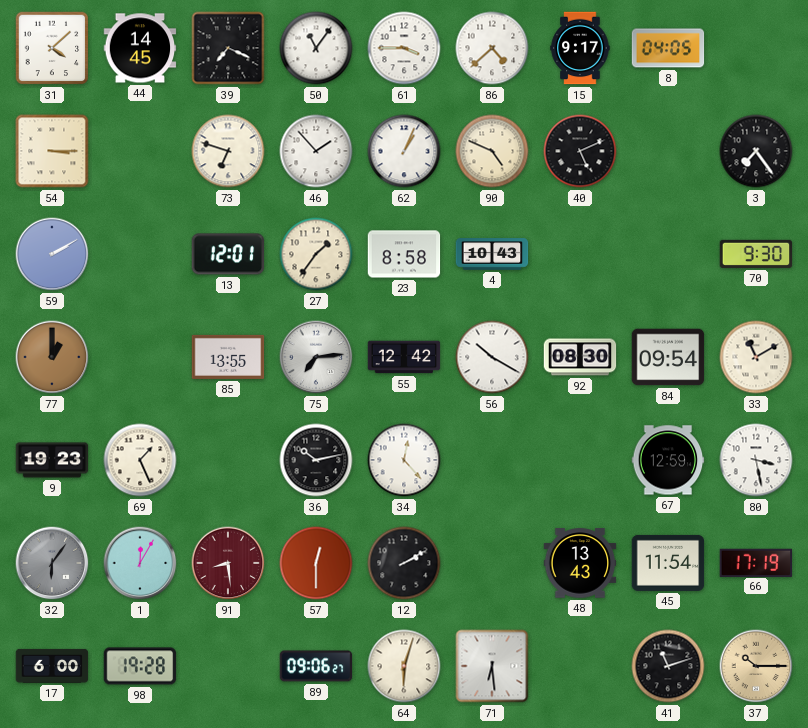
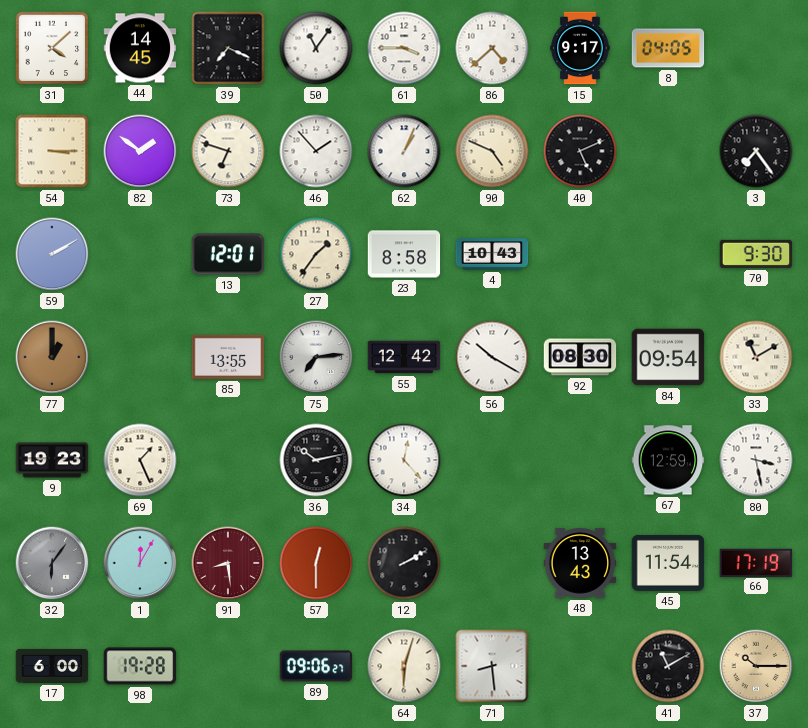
82: none -> 1:51 (140, 151)
71: 6:29 -> 8:29 (492, 666)
41: 11:12 -> 11:10 (668, 666)
